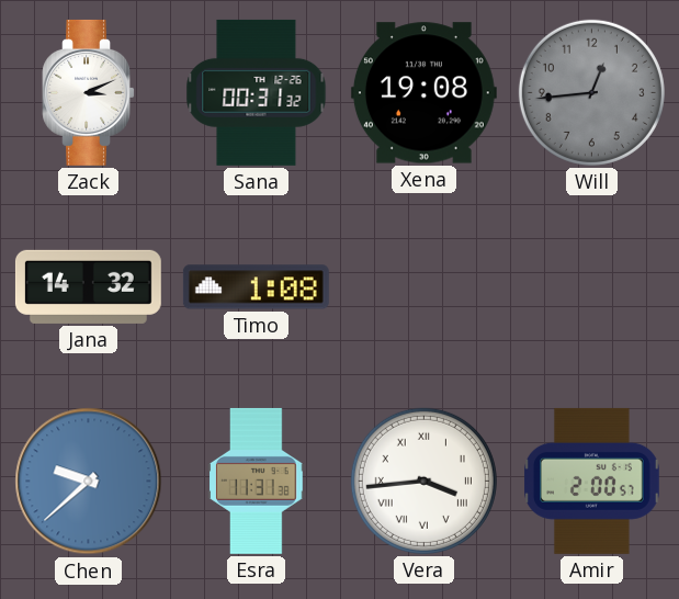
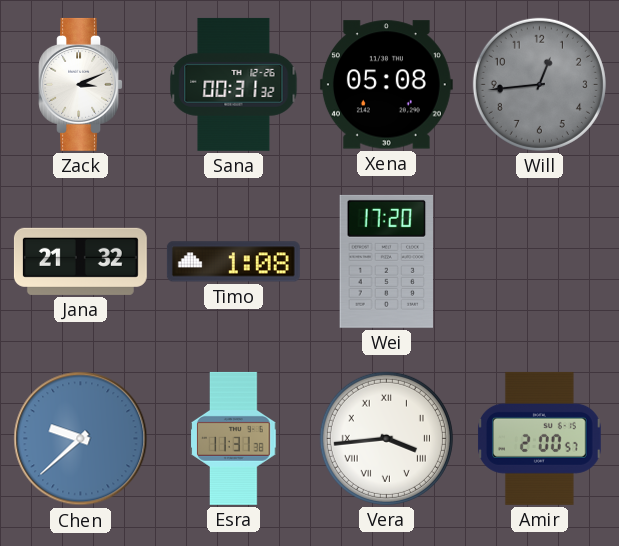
Xena: 19:08 -> 05:08 (386, 85)
Jana: 14:32 -> 21:32 (80, 261)
Wei: none -> 17:20 (387, 261)
